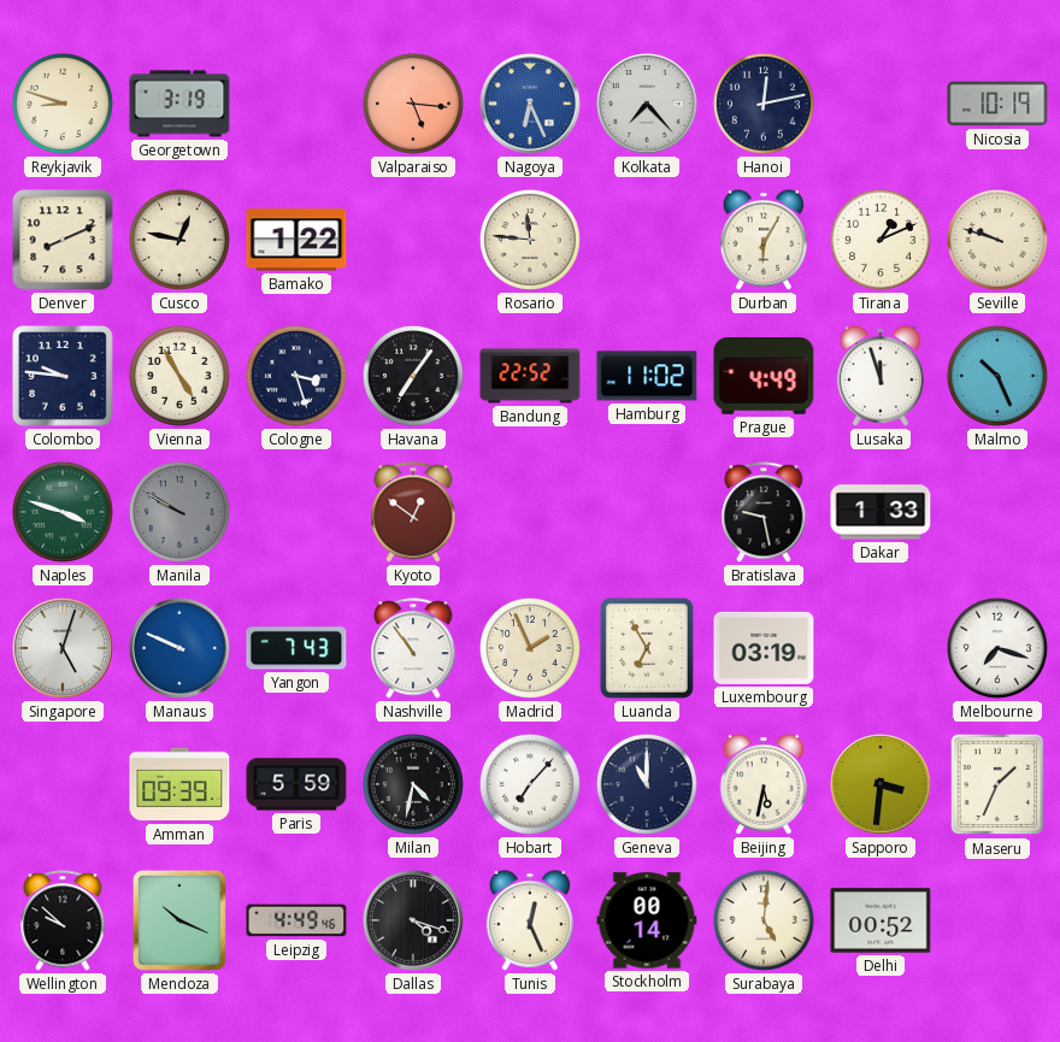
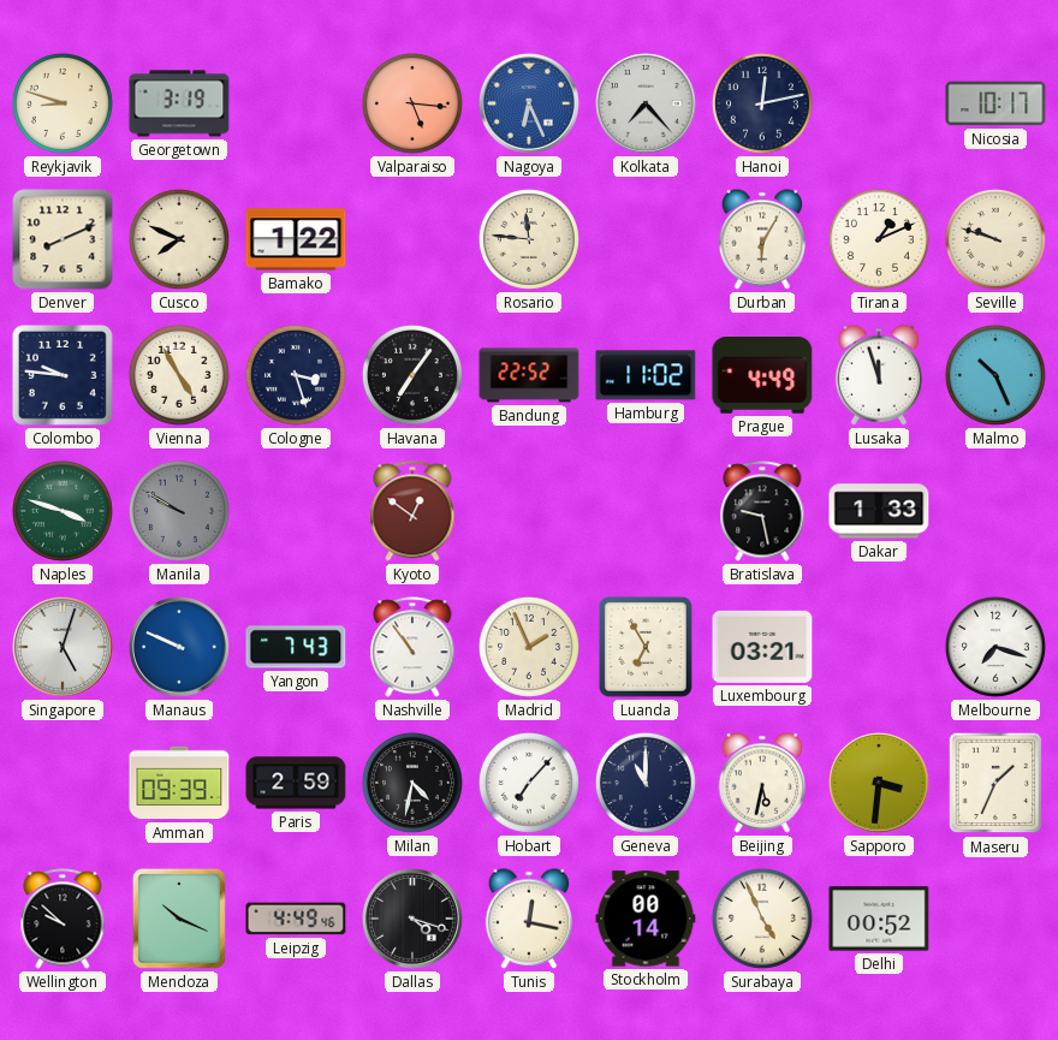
Nicosia: 10:19 -> 10:17 (995, 103)
Cusco: 12:47 -> 7:49 (179, 239)
Luxembourg: 03:19 -> 03:21 (762, 647)
Paris: 5:59 -> 2:59 (296, 783)
Tunis: 12:26 -> 12:17 (529, 919)
Surabaya: 5:01 -> 4:56 (762, 919)
